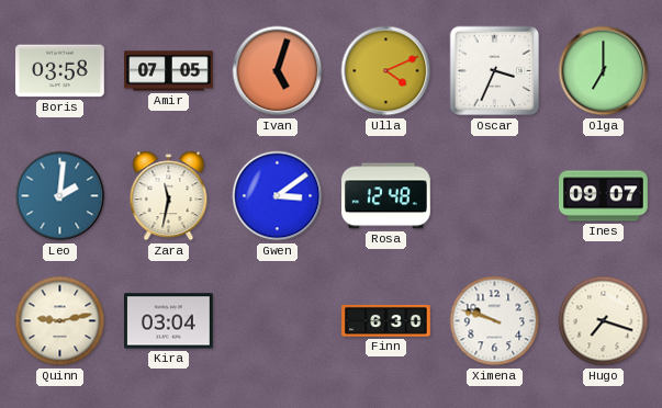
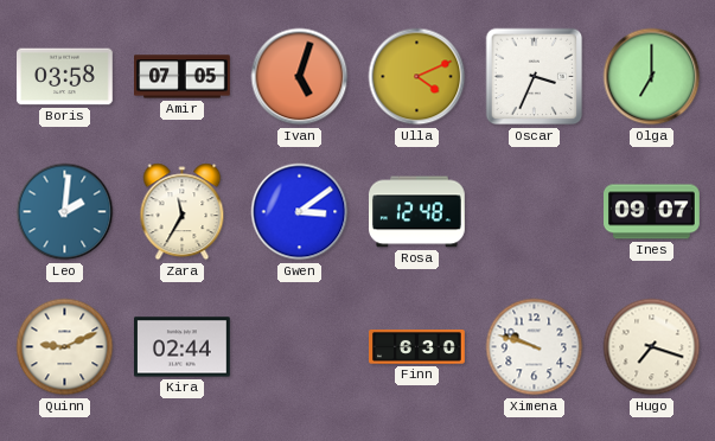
Zara: 11:32 -> 11:35 (183, 212)
Quinn: 9:13 -> 9:11 (65, 347)
Kira: 03:04 -> 02:44 (183, 347)
